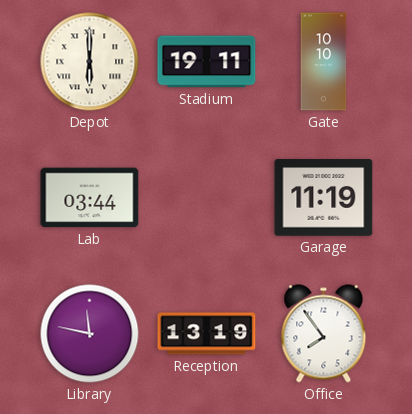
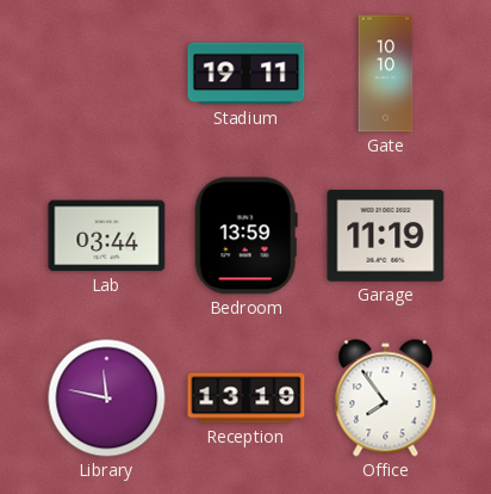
Depot: 6:00 -> none (90, 62)
Bedroom: none -> 13:59 (245, 236)
